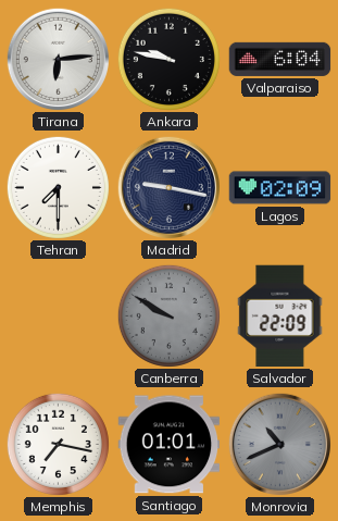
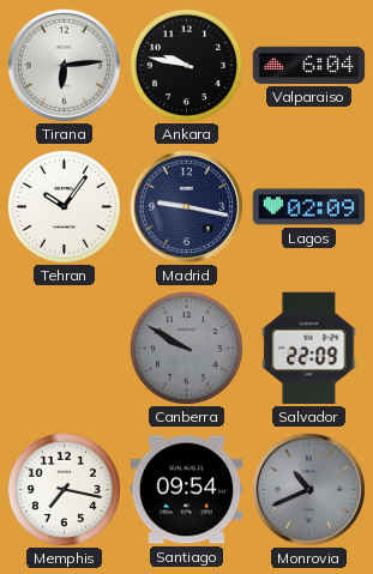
Tehran: 7:30 -> 10:06 (64, 206)
Santiago: 01:01 -> 09:54 (187, 490)
